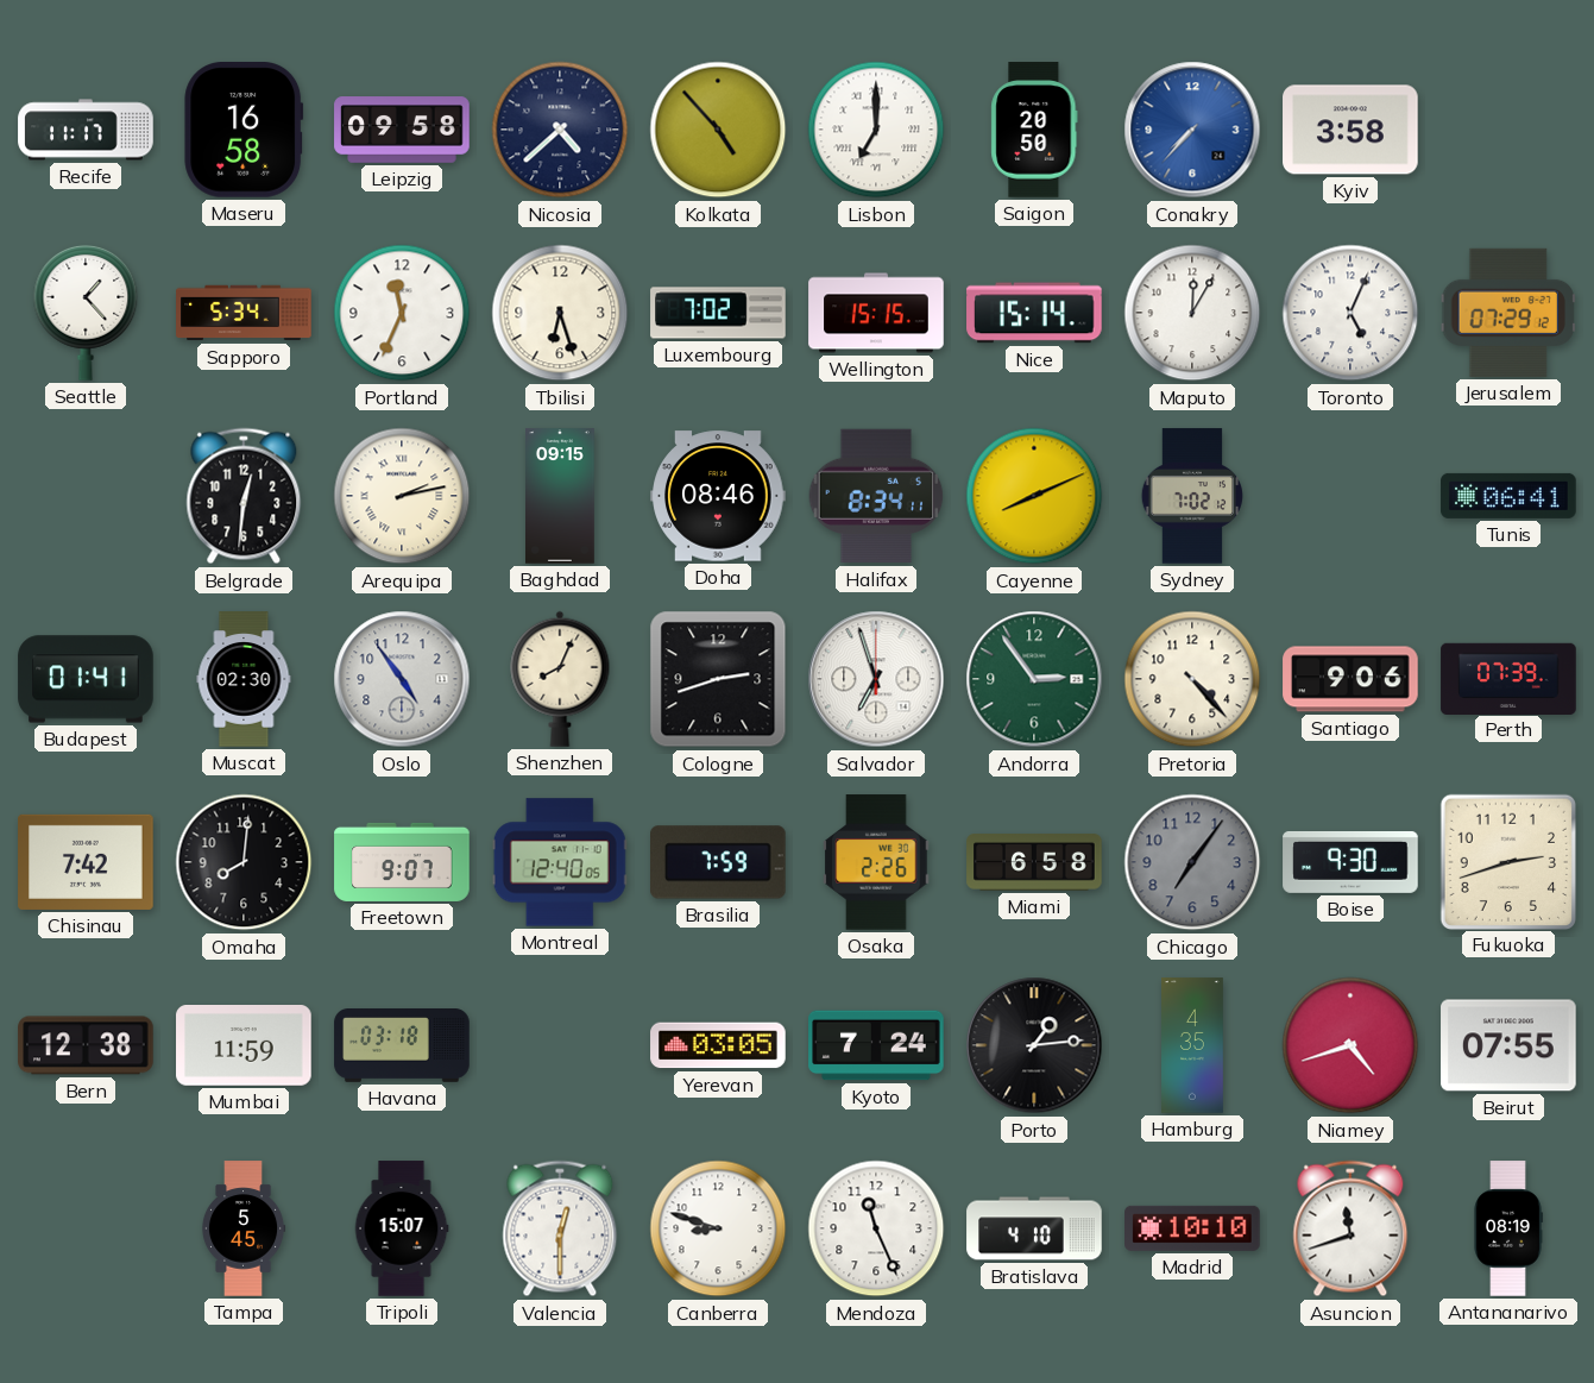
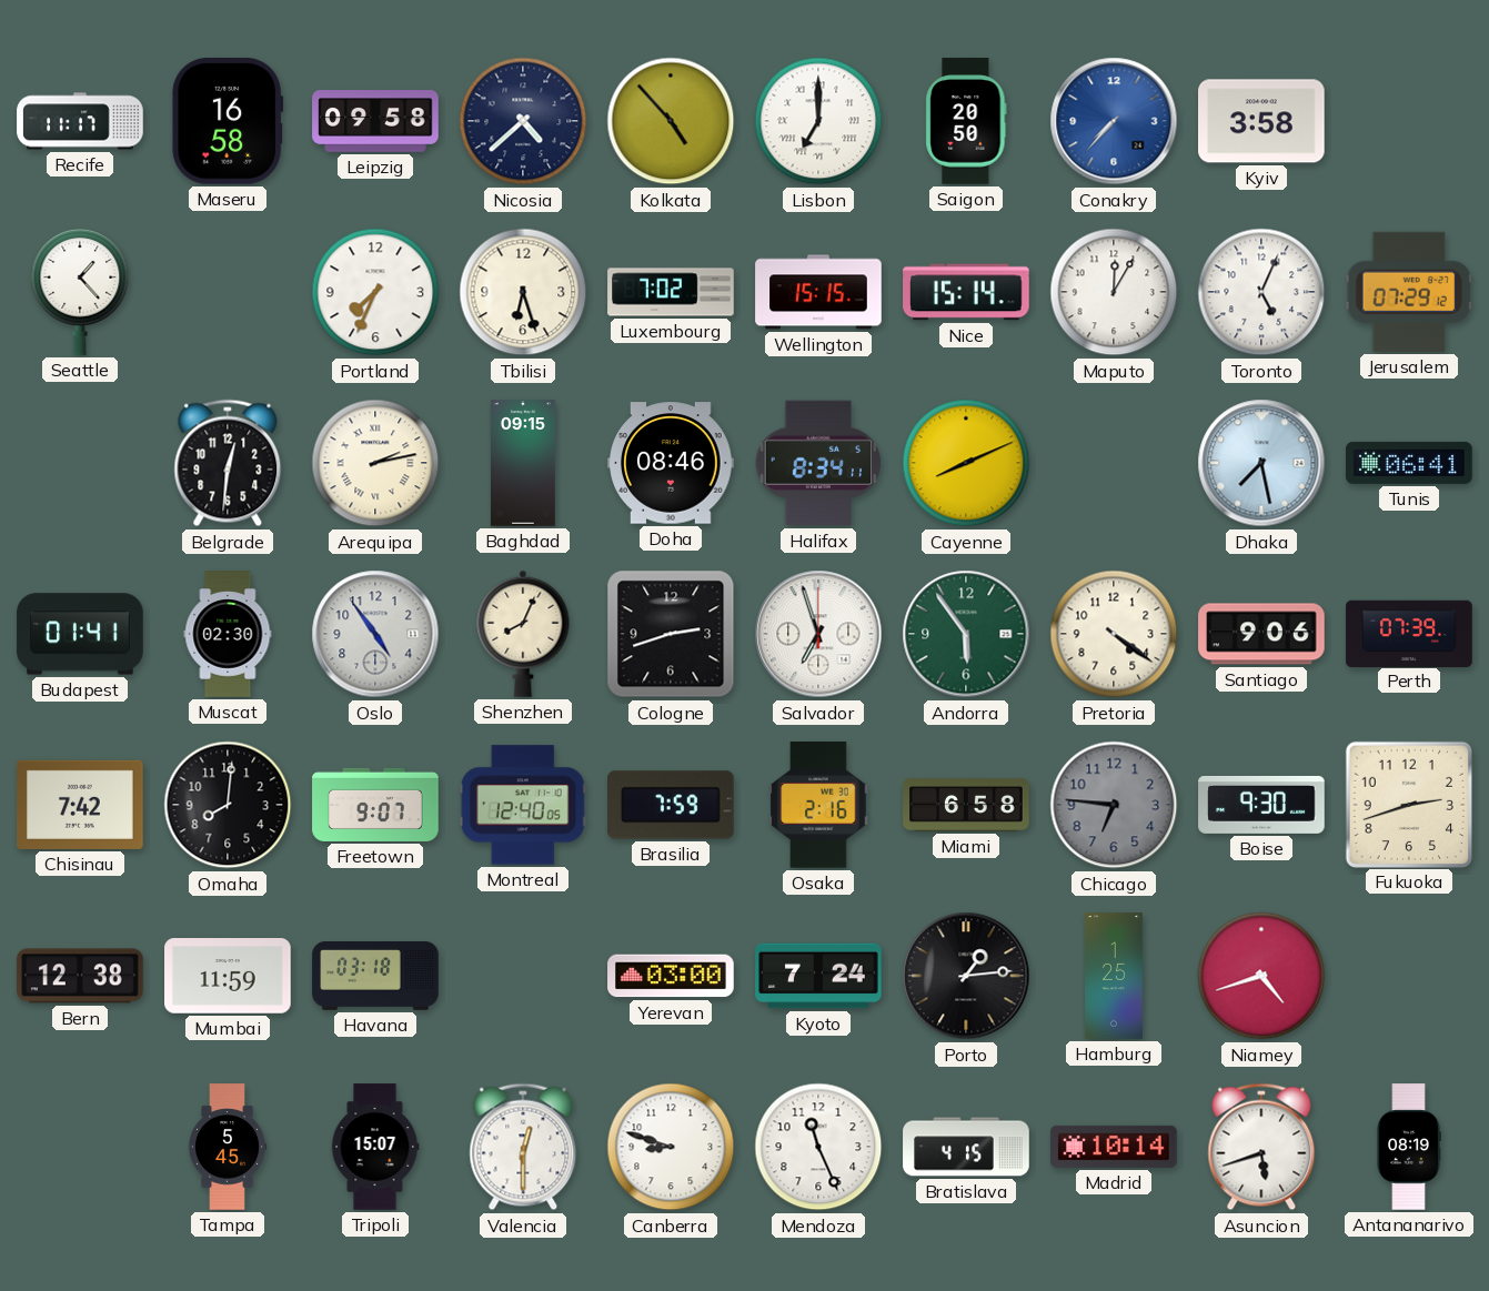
Sapporo: 5:34 -> none (244, 313)
Portland: 11:34 -> 7:34 (375, 292)
Sydney: 7:02 -> none (1192, 496)
Dhaka: none -> 7:28 (1261, 463)
Andorra: 2:54 -> 5:54 (966, 634)
Pretoria: 4:23 -> 4:21 (1114, 634)
Osaka: 2:26 -> 2:16 (818, 805)
Chicago: 7:06 -> 6:46 (1114, 805)
Yerevan: 03:05 -> 03:00 (671, 976)
Hamburg: 4:35 -> 1:25 (1115, 976)
Beirut: 07:55 -> none (1508, 1045)
Bratislava: 4:10 -> 4:15 (966, 1147)
Madrid: 10:10 -> 10:14 (1114, 1147)
Asuncion: 11:42 -> 5:42 (1261, 1147)
